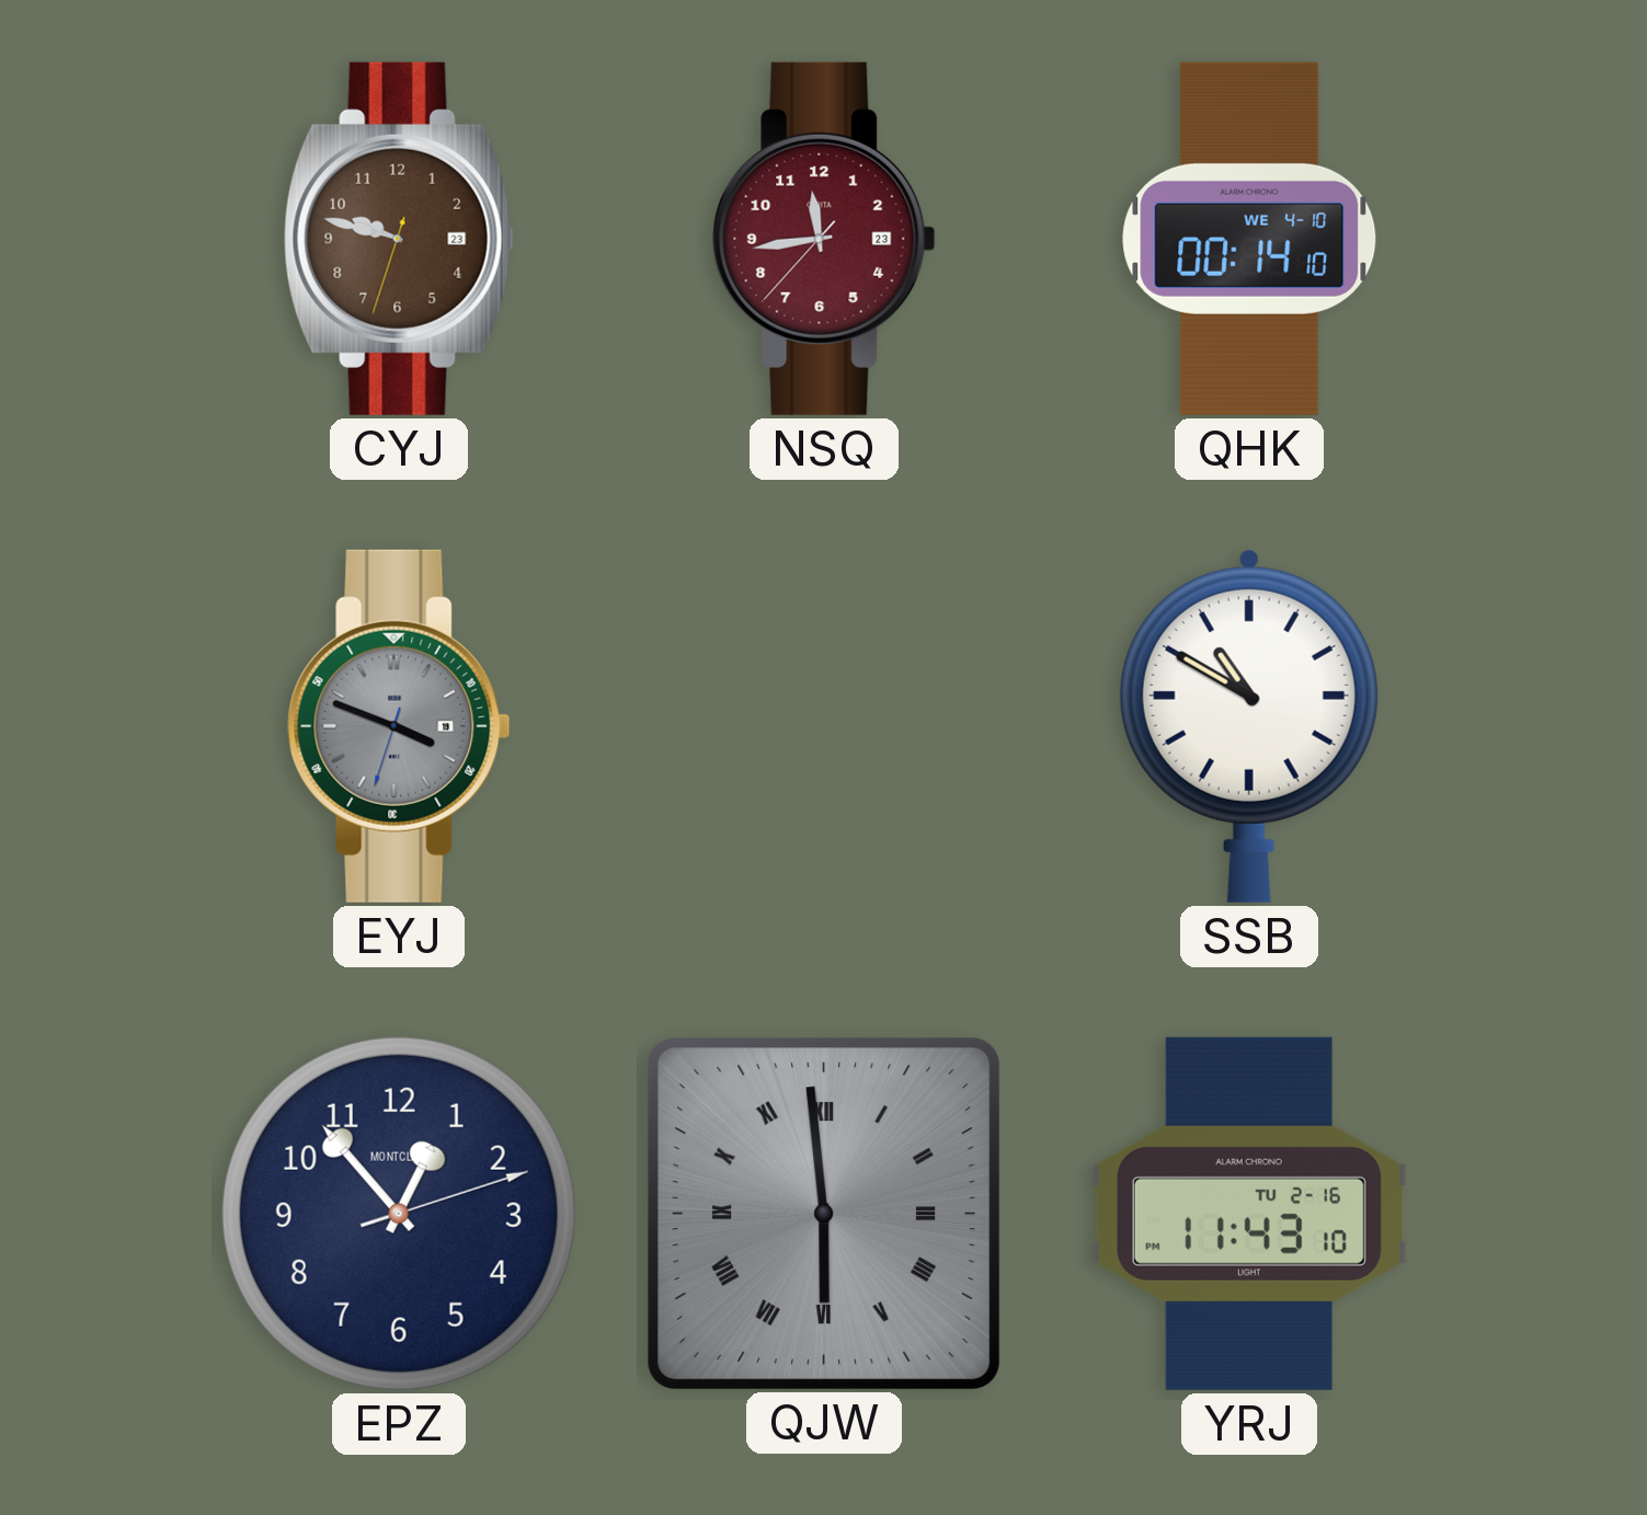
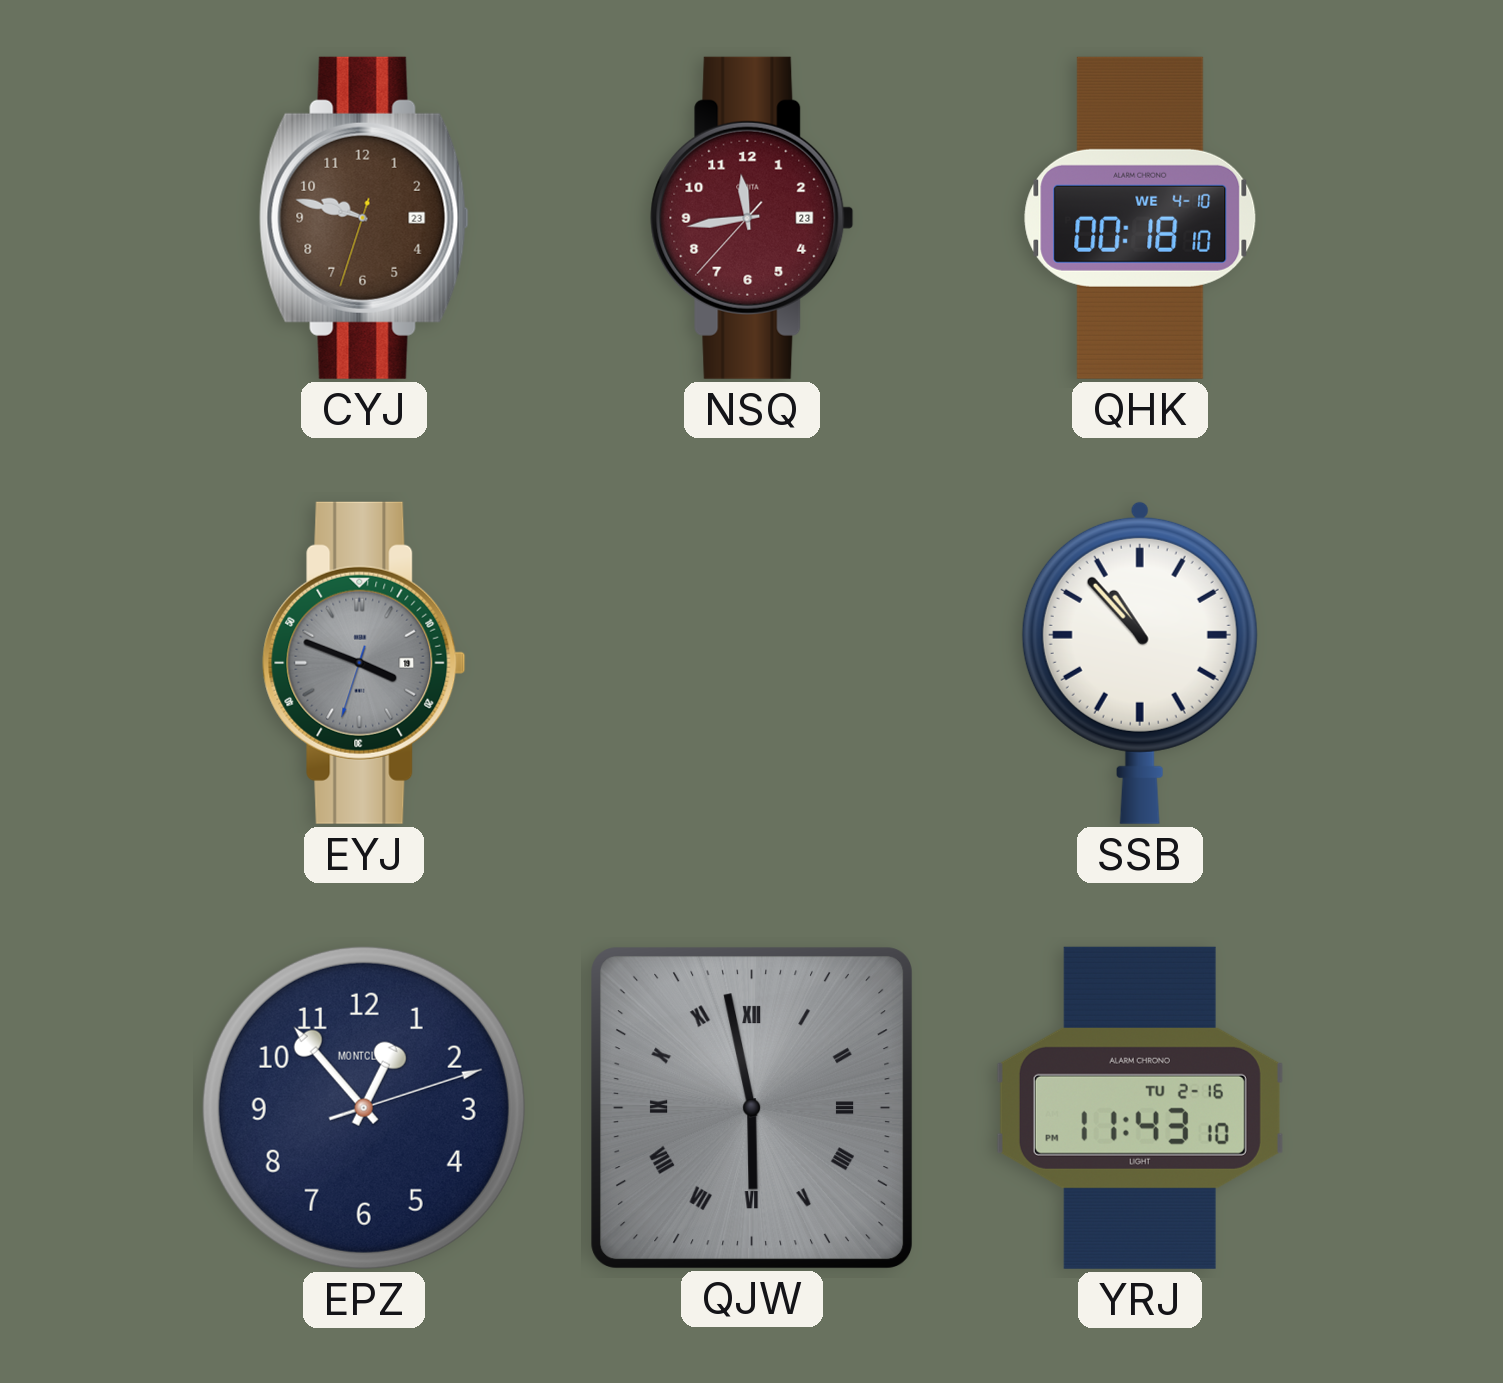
QHK: 00:14 -> 00:18 (1140, 218)
SSB: 10:50 -> 10:53 (1140, 662)
QJW: 5:59 -> 5:58 (751, 1107)
